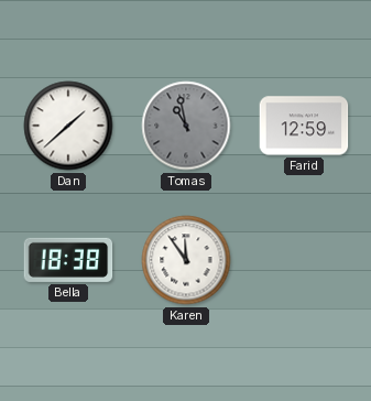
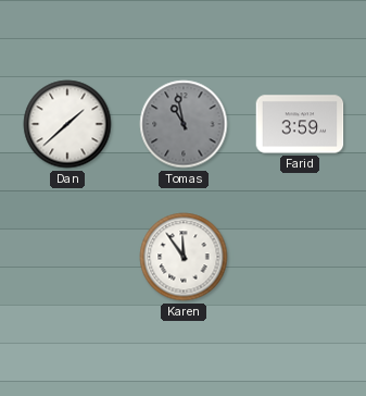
Farid: 12:59 -> 3:59 (300, 124)
Bella: 18:38 -> none (68, 260)
